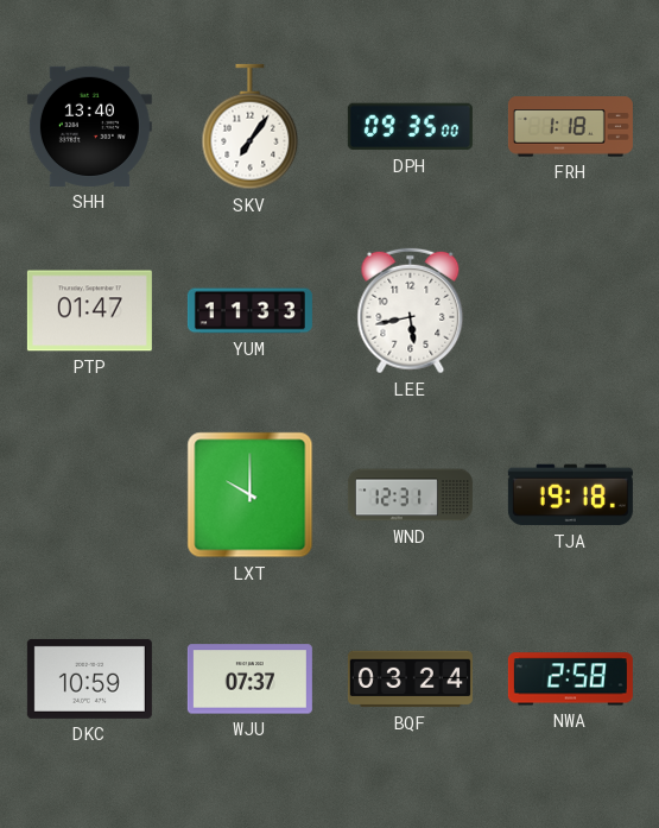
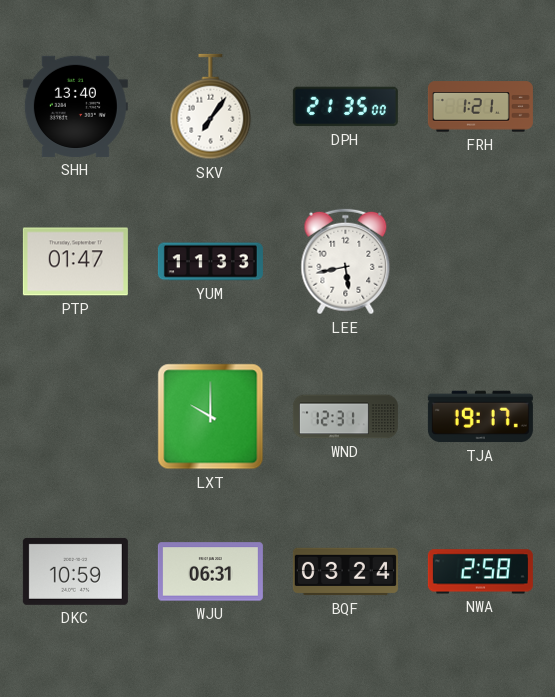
DPH: 09:35 -> 21:35 (345, 107)
FRH: 1:18 -> 1:21 (480, 107)
TJA: 19:18 -> 19:17 (480, 417)
WJU: 07:37 -> 06:31 (210, 572)
